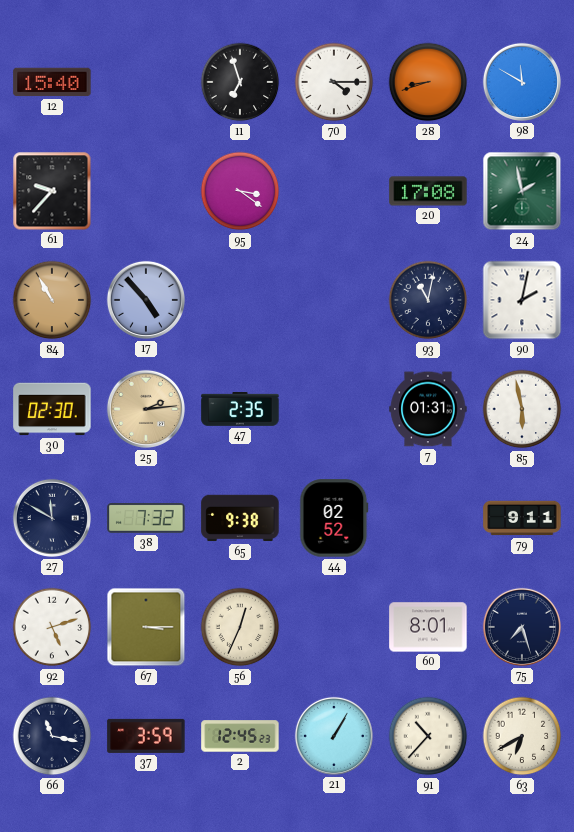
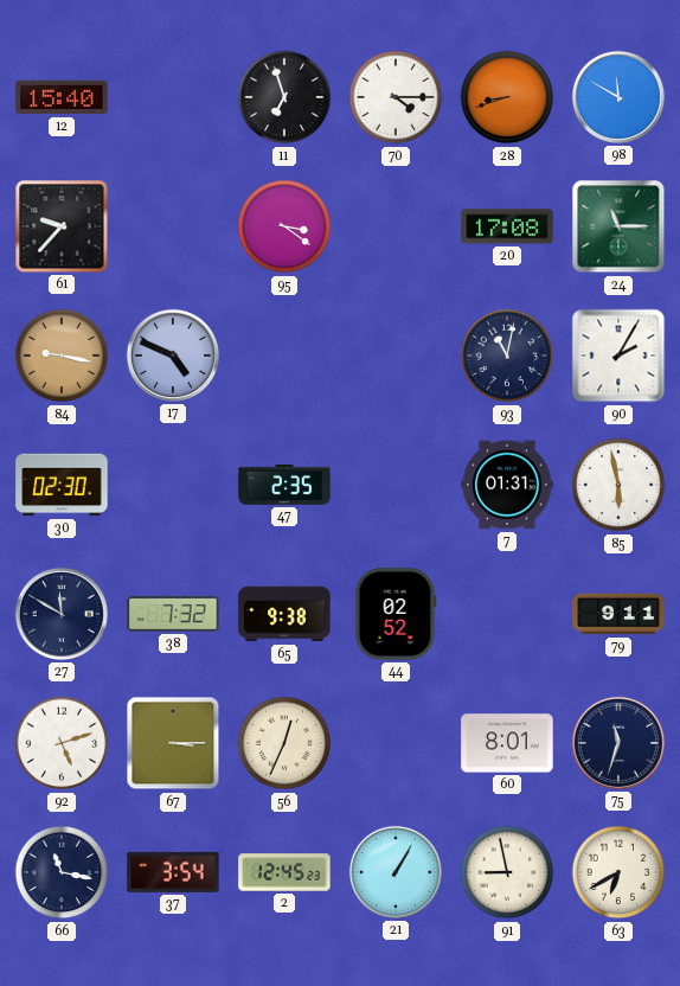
24: 1:58 -> 11:15 (618, 226)
84: 10:55 -> 9:17 (62, 356)
17: 4:53 -> 4:49 (173, 356)
90: 2:02 -> 2:05 (618, 356)
25: 2:14 -> none (146, 409)
75: 7:27 -> 11:33 (618, 743)
37: 3:59 -> 3:54 (173, 872)
91: 10:37 -> 8:58 (507, 872)
